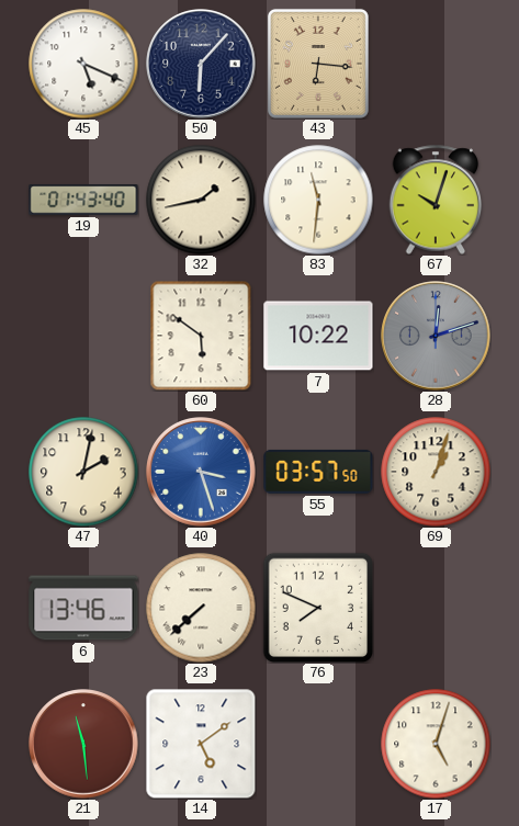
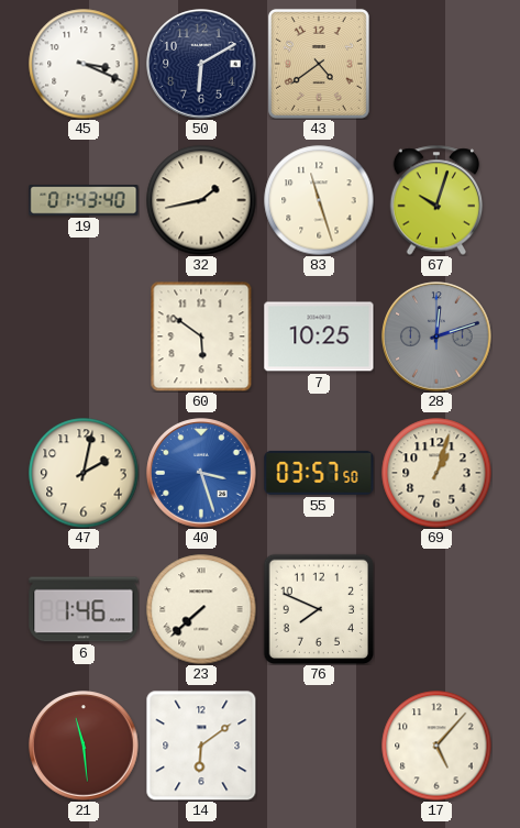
45: 5:19 -> 3:19 (84, 64)
50: 6:07 -> 6:10 (201, 64)
43: 6:16 -> 4:39 (319, 64)
83: 11:31 -> 11:27 (319, 200)
7: 10:22 -> 10:25 (319, 336)
6: 13:46 -> 1:46 (84, 609)
14: 5:09 -> 6:09 (201, 746)
17: 5:03 -> 5:07 (436, 746)
